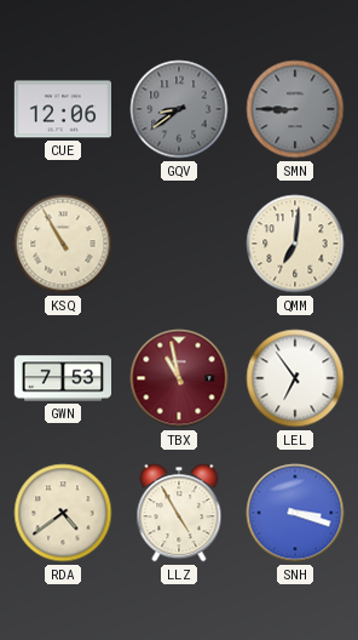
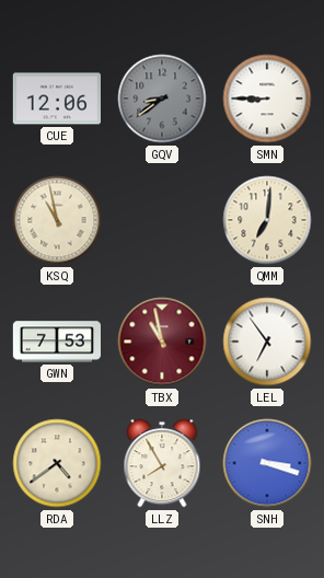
SMN dial: grey -> white (267, 99)
KSQ: 10:55 -> 10:58 (57, 220)
LLZ: 4:55 -> 7:55 (162, 463)
